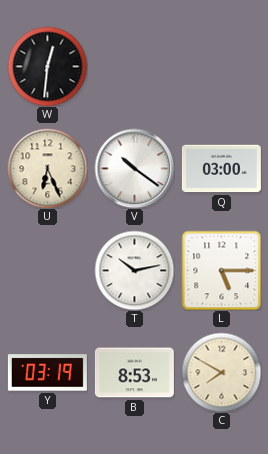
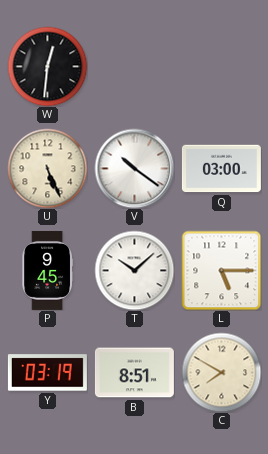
U: 6:26 -> 5:26 (47, 168)
P: none -> 9:45 (47, 270)
T: 10:13 -> 10:08 (134, 270)
B: 8:53 -> 8:51 (134, 373)
